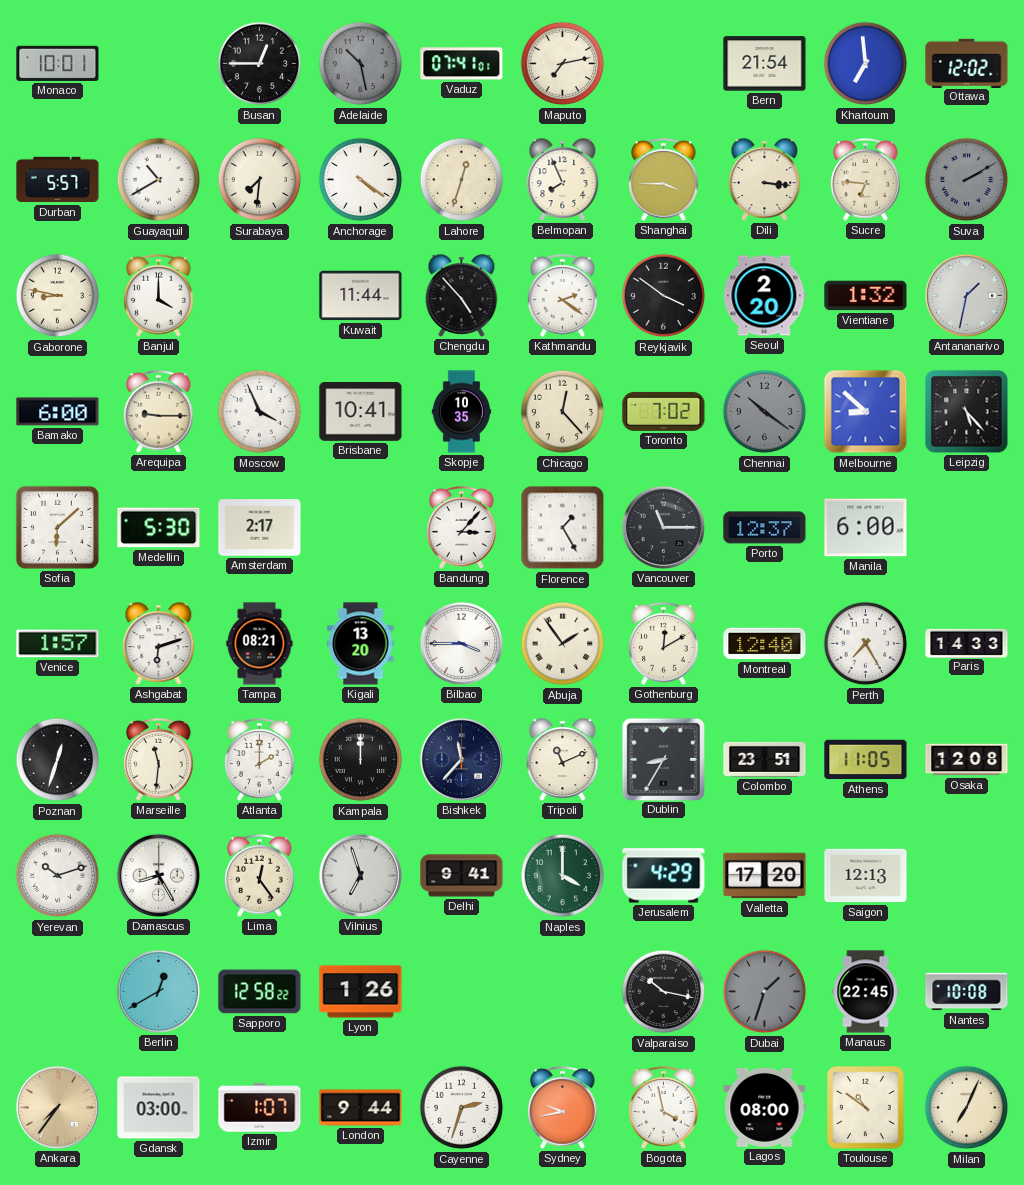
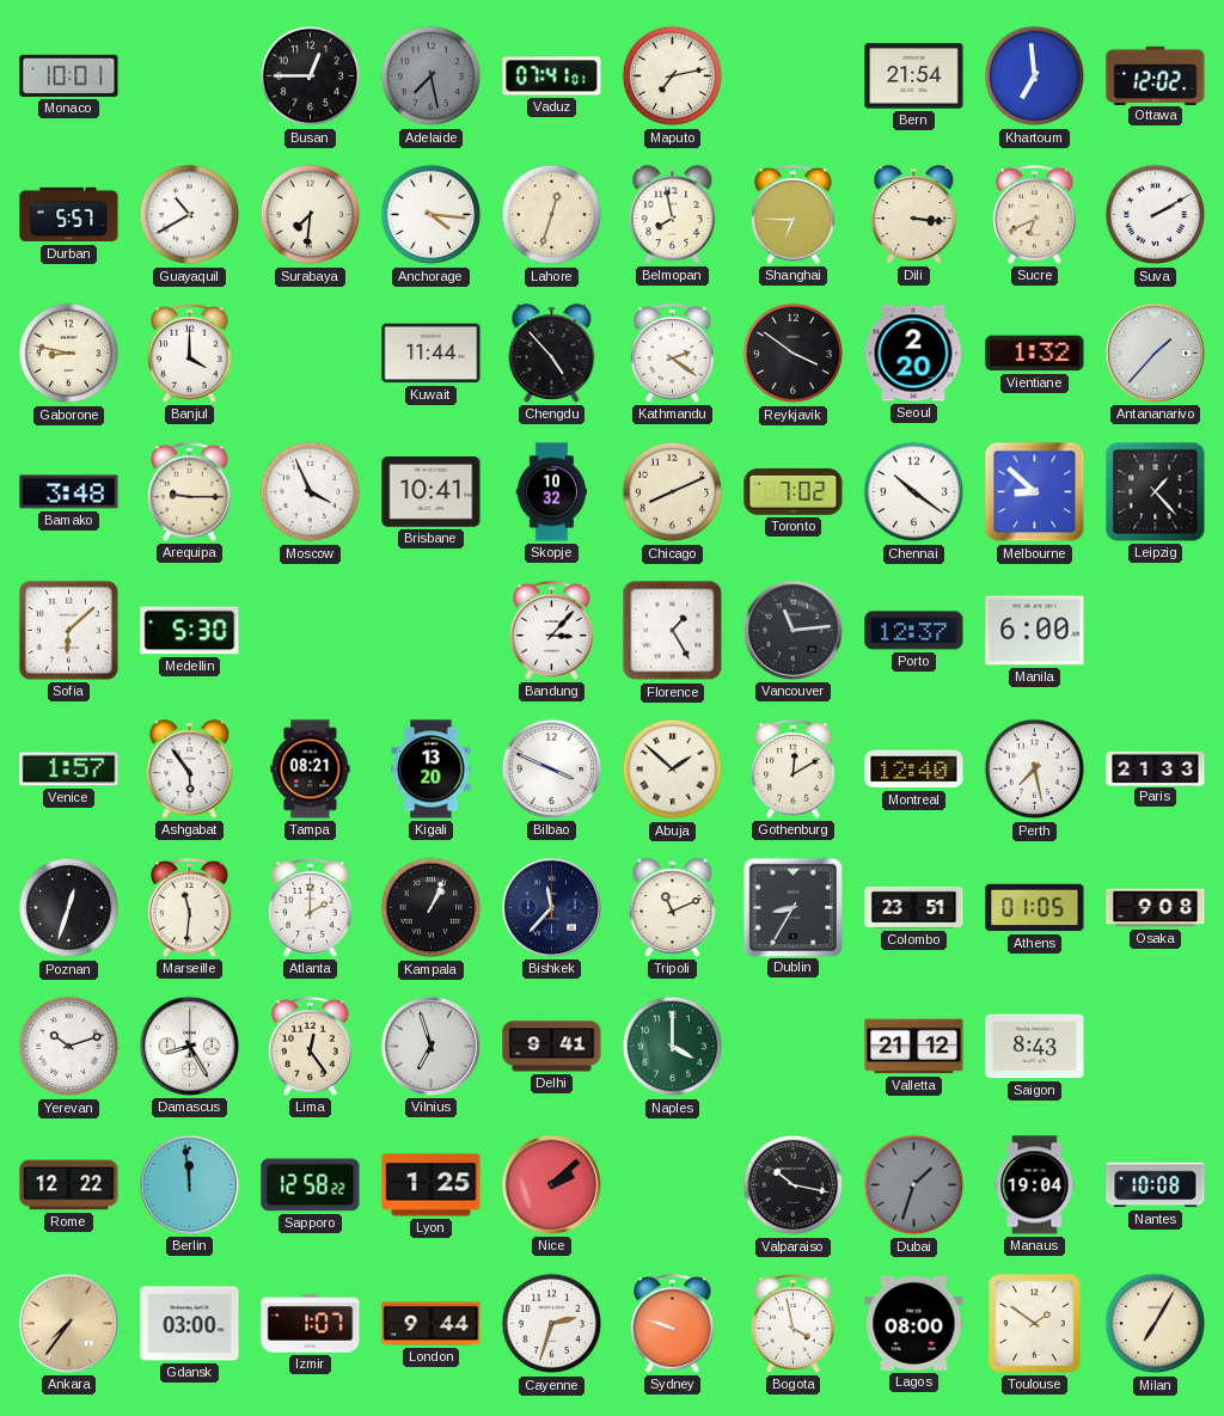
Adelaide: 10:28 -> 7:28 (432, 76)
Anchorage: 4:21 -> 4:16 (432, 215)
Belmopan: 7:56 -> 7:58 (673, 215)
Shanghai: 3:45 -> 6:45 (794, 215)
Sucre: 6:46 -> 6:41 (1035, 215)
Suva dial: grey -> white (1156, 215)
Antananarivo: 1:32 -> 1:37 (1155, 353)
Bamako: 6:00 -> 3:48 (69, 492)
Skopje: 10:35 -> 10:32 (552, 492)
Chicago: 12:23 -> 8:11 (673, 492)
Chennai dial: grey -> white (914, 492)
Leipzig: 5:23 -> 1:23 (1156, 492)
Amsterdam: 2:17 -> none (260, 528)
Vancouver: 11:15 -> 11:14 (792, 630)
Ashgabat: 6:12 -> 5:54 (190, 770)
Bilbao: 3:45 -> 3:49 (551, 768)
Abuja: 1:54 -> 1:52 (673, 770)
Perth: 7:25 -> 7:28 (1035, 770)
Paris: 14:33 -> 21:33 (1156, 768)
Kampala: 12:00 -> 1:04 (432, 908)
Athens: 11:05 -> 01:05 (1035, 908)
Osaka: 12:08 -> 9:08 (1156, 908)
Jerusalem: 4:29 -> none (664, 876)
Valletta: 17:20 -> 21:12 (914, 1047)
Saigon: 12:13 -> 8:43 (1035, 1047)
Rome: none -> 12:22 (69, 1185)
Berlin: 12:40 -> 11:59 (189, 1184)
Lyon: 1:26 -> 1:25 (432, 1185)
Nice: none -> 2:08 (551, 1184)
Manaus: 22:45 -> 19:04 (1035, 1185)
Sydney: 9:43 -> 9:48 (673, 1324)
Toulouse: 10:51 -> 1:51 (1035, 1324)
Milan: 7:04 -> 7:05 (1156, 1324)
